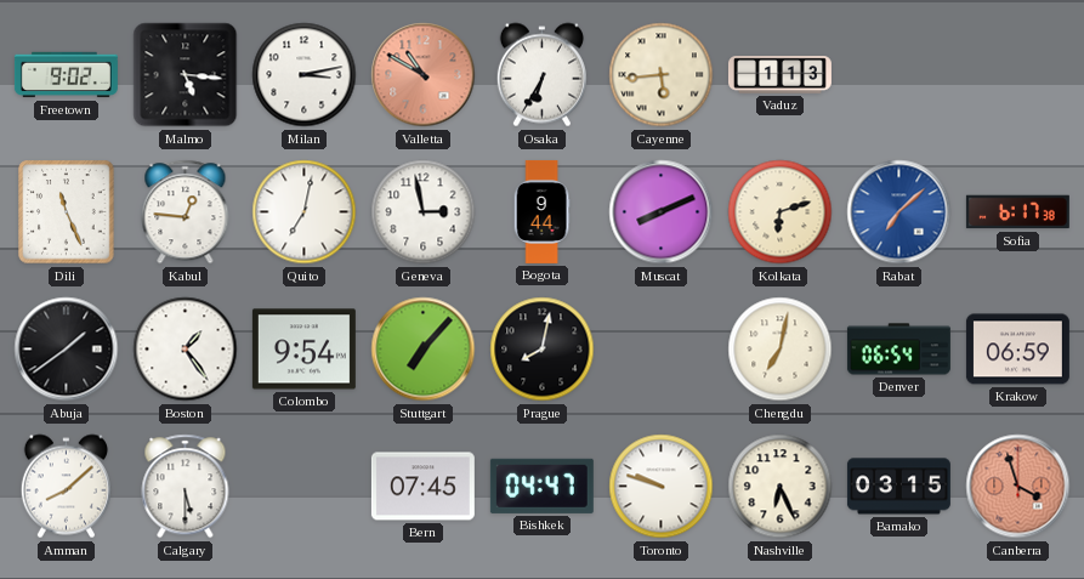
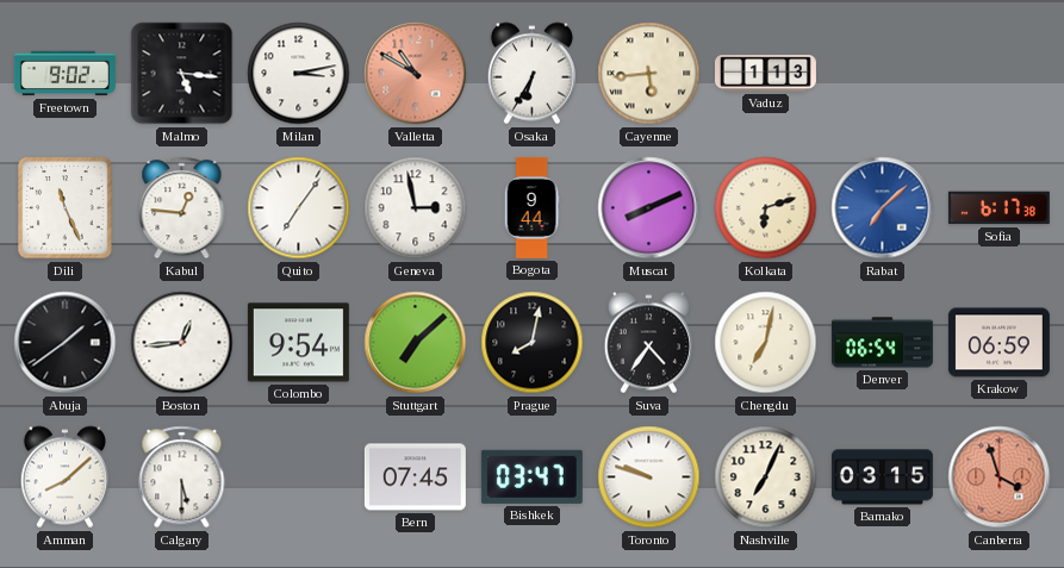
Quito: 7:02 -> 7:06 (299, 208)
Boston: 1:24 -> 12:44 (182, 343)
Stuttgart: 7:07 -> 7:08 (416, 343)
Suva: none -> 4:36 (648, 343)
Bishkek: 04:47 -> 03:47 (531, 476)
Nashville: 6:26 -> 7:04 (766, 478)
